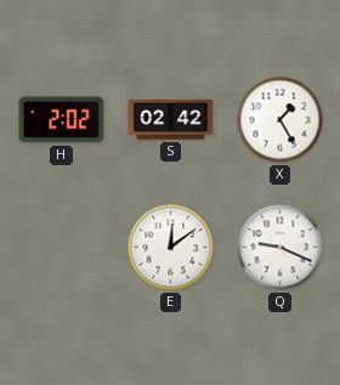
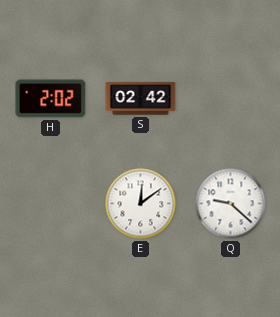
X: 1:25 -> none (280, 120)
Q: 9:19 -> 9:22 (231, 204)
